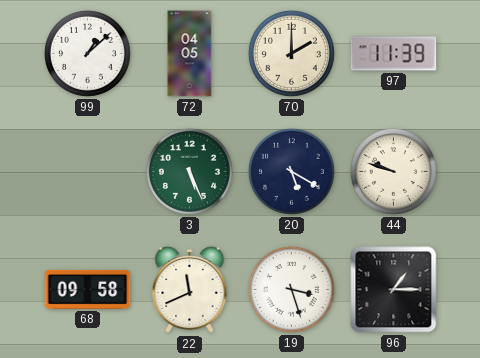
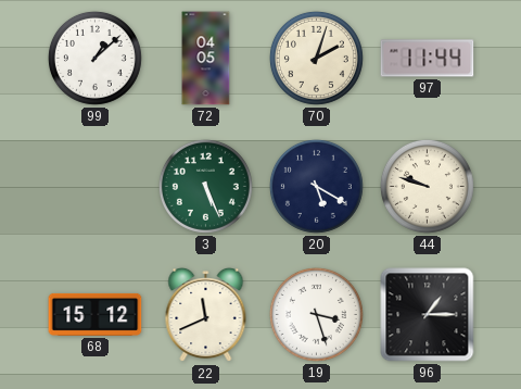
70: 2:00 -> 2:03 (316, 58)
97: 11:39 -> 11:44 (428, 59)
68: 09:58 -> 15:12 (96, 314)
